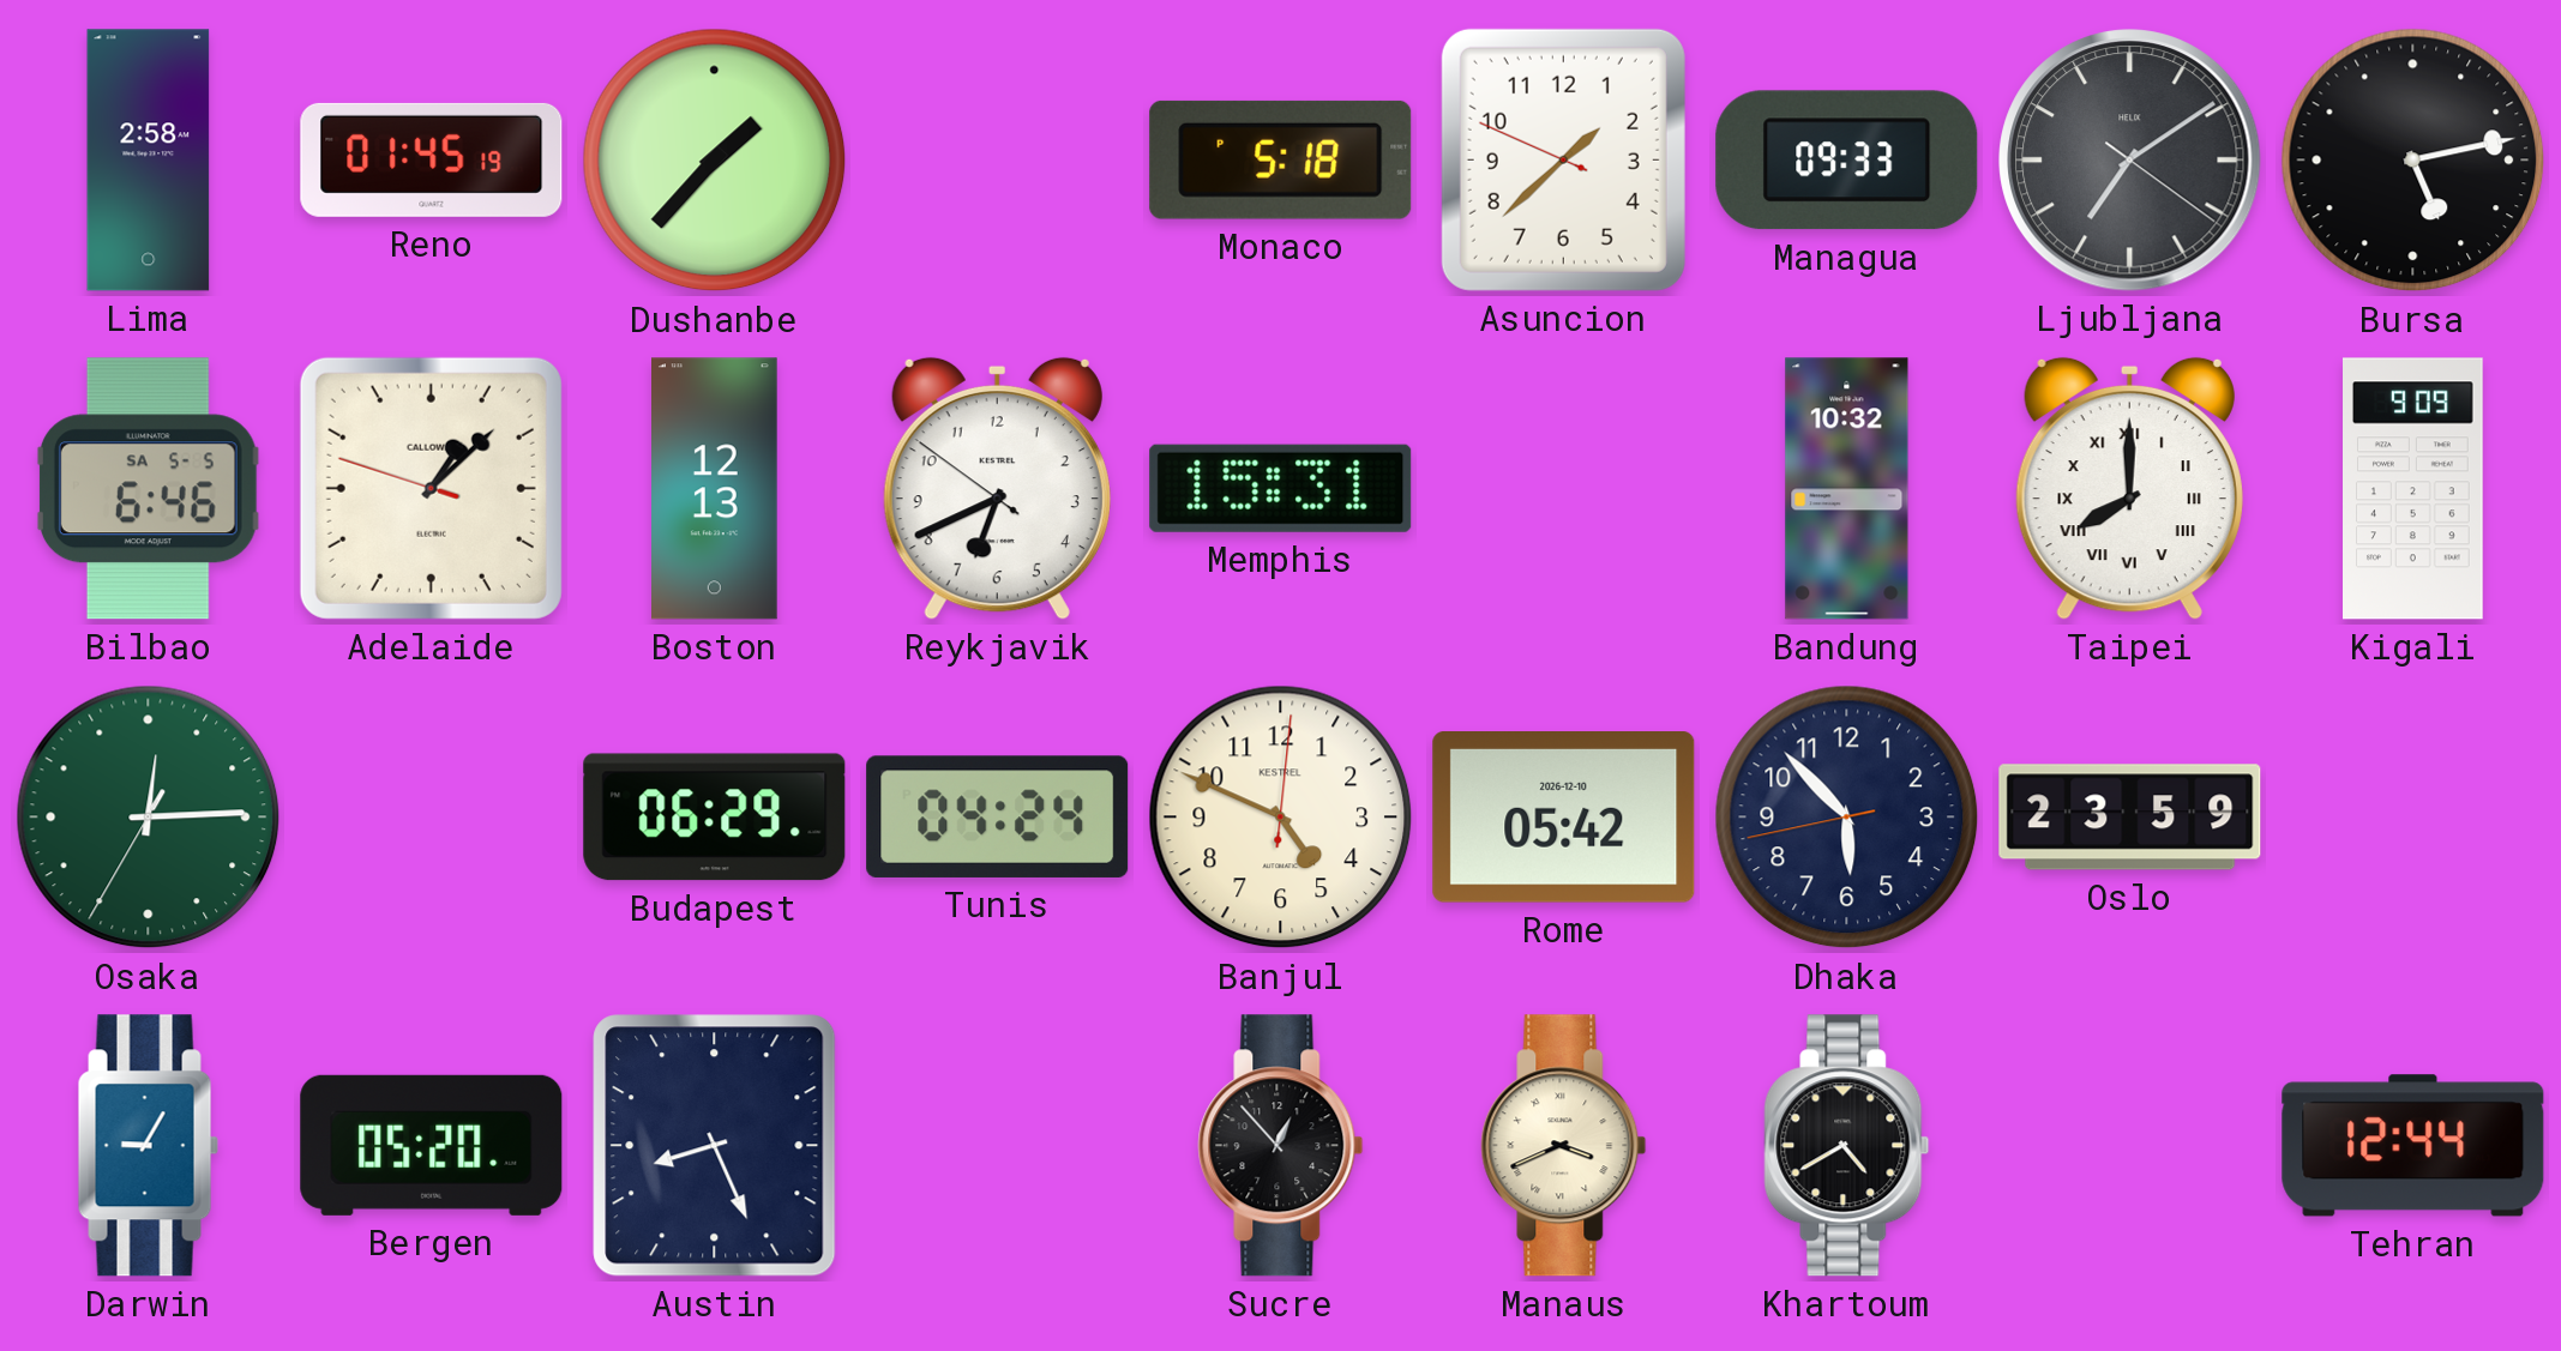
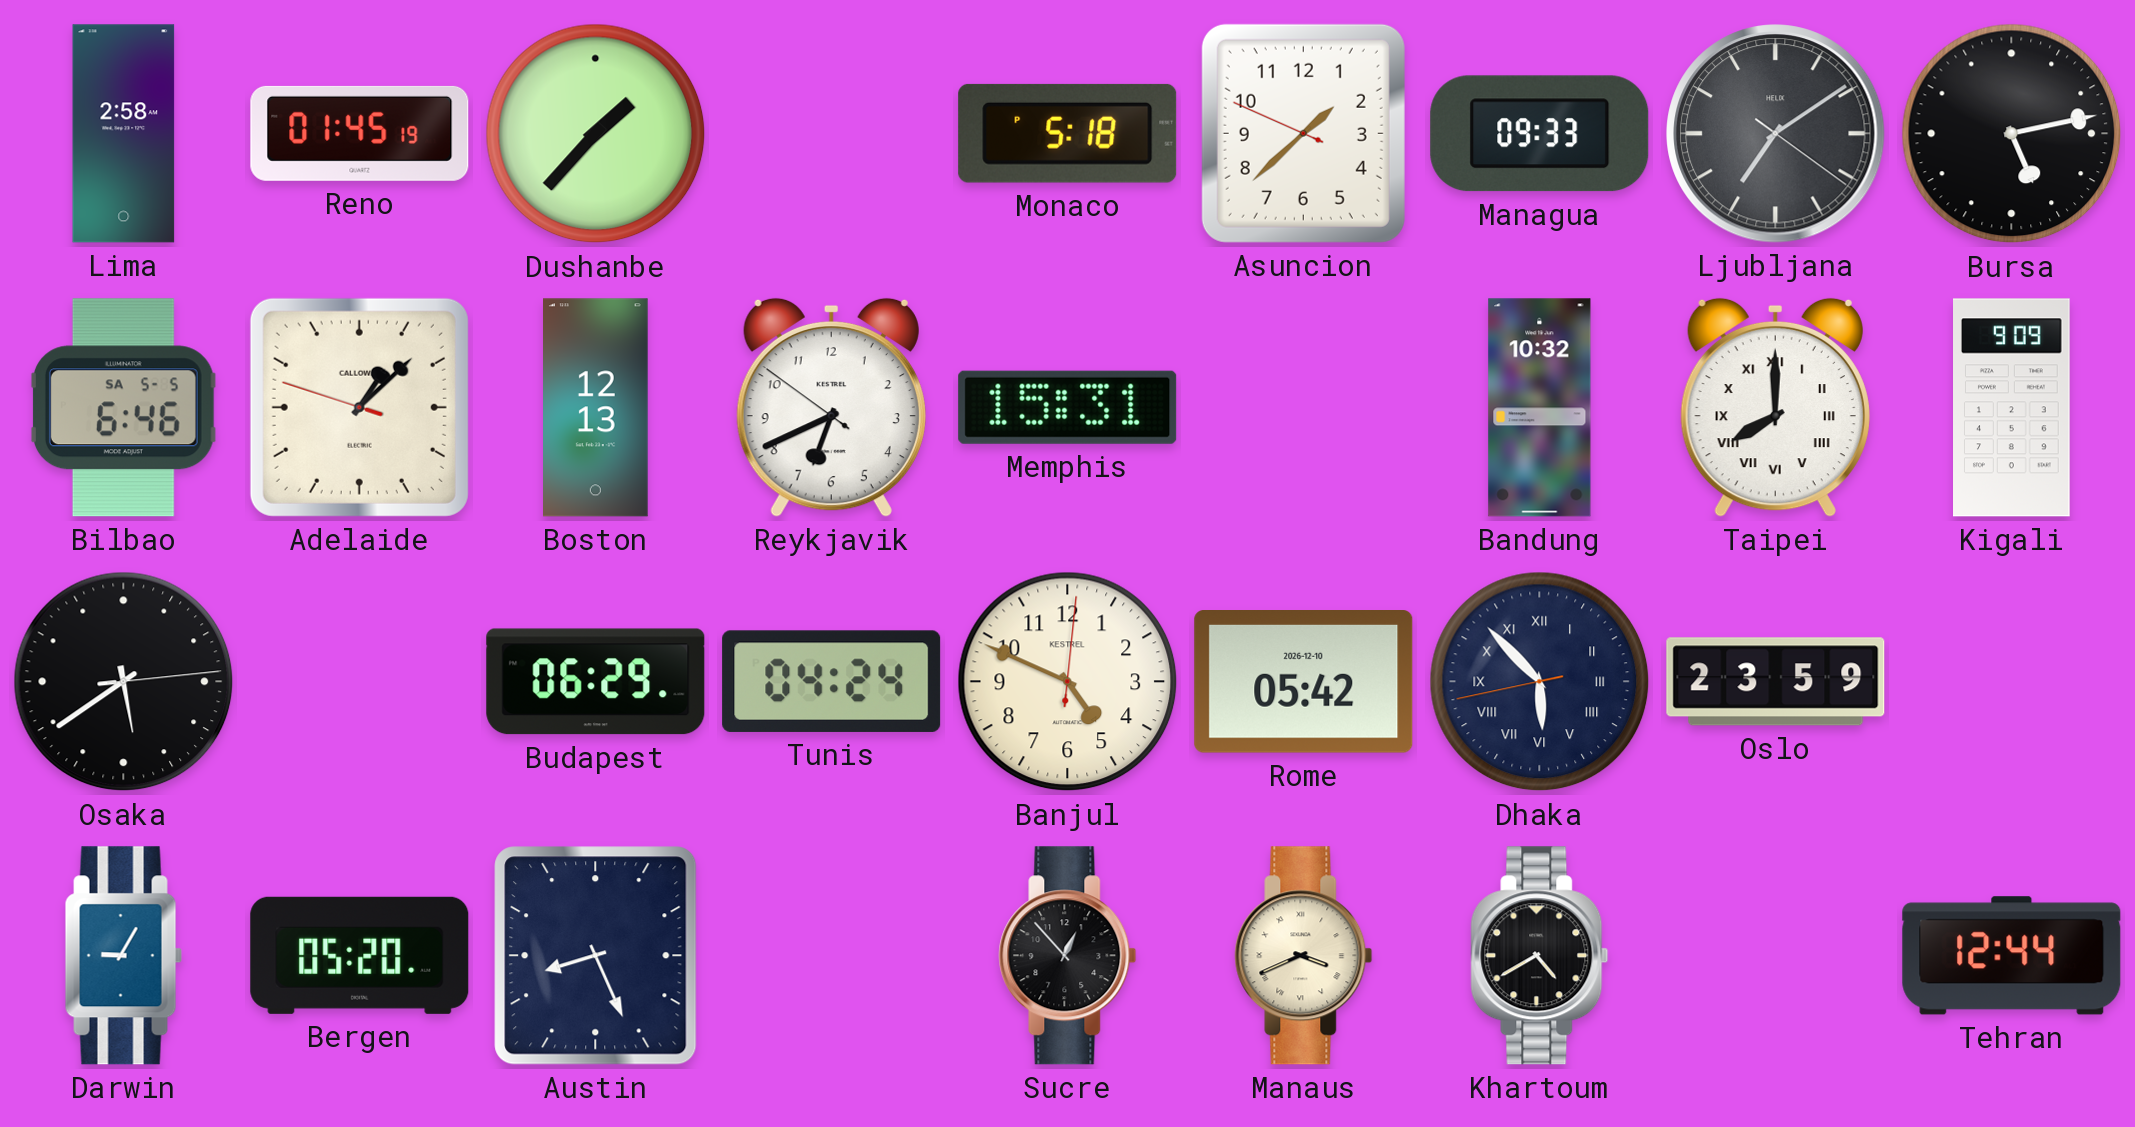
Osaka: 12:14 -> 5:39 (124, 682)
Osaka dial: green -> black (124, 682)
Dhaka numerals: Arabic -> Roman (1540, 682)
